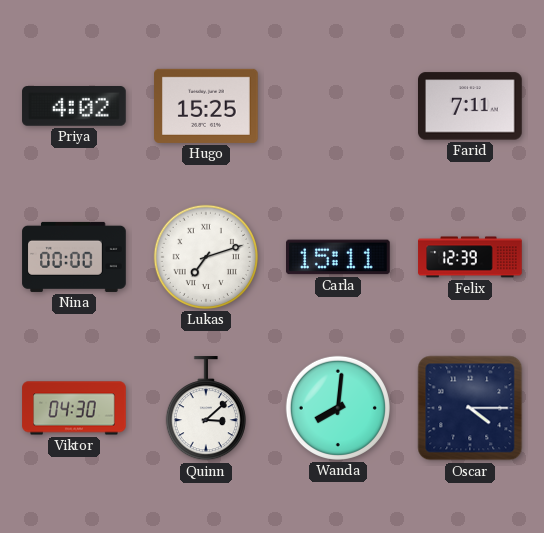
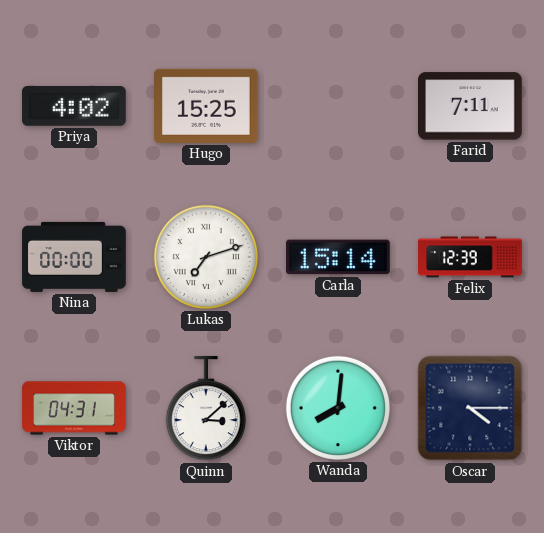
Carla: 15:11 -> 15:14 (339, 257)
Viktor: 04:30 -> 04:31 (74, 408)
